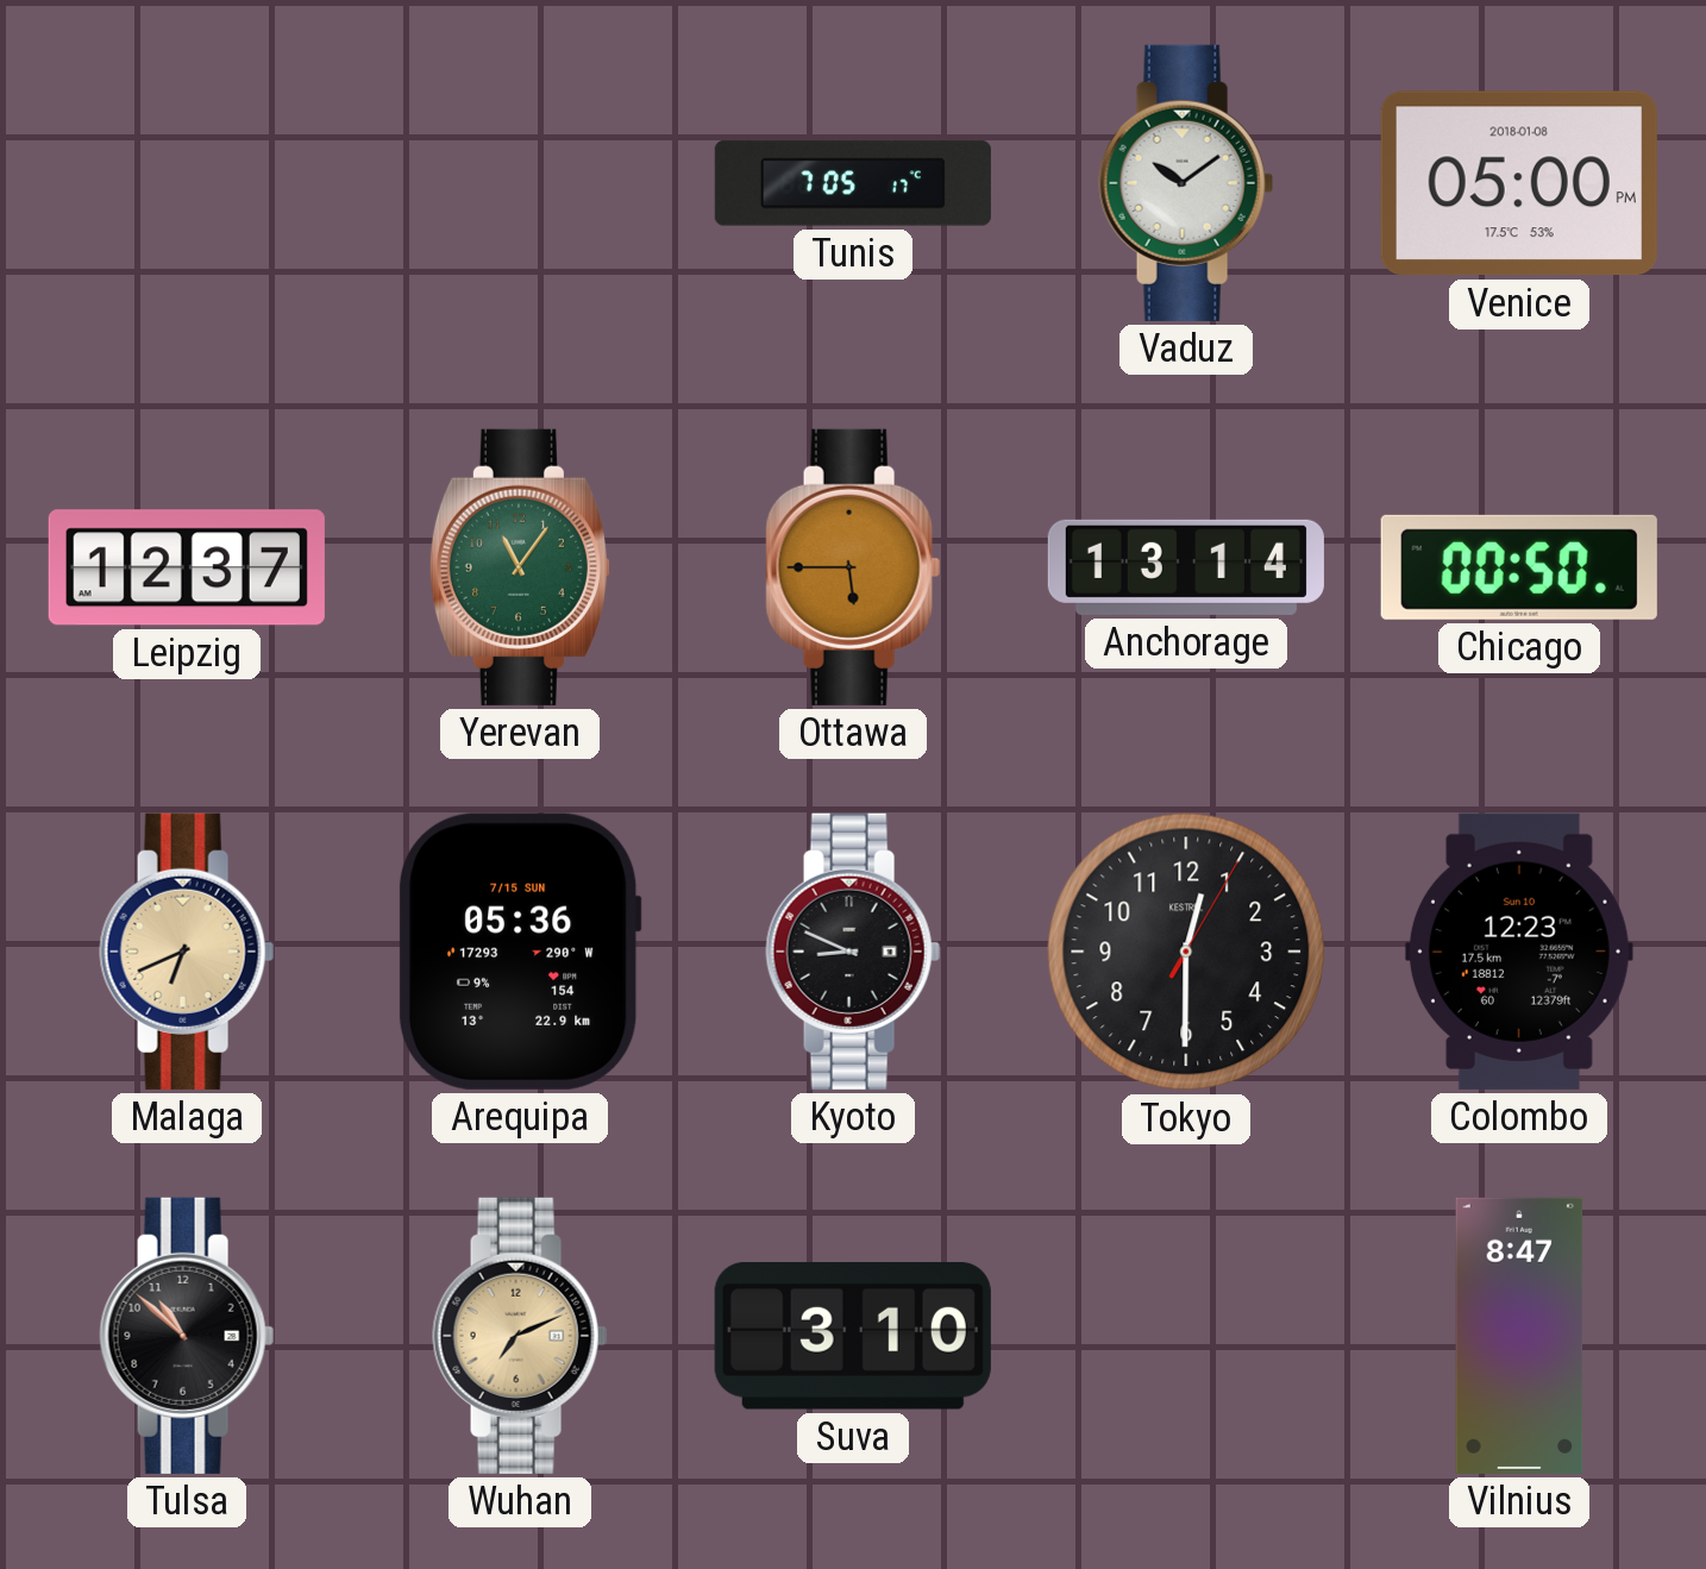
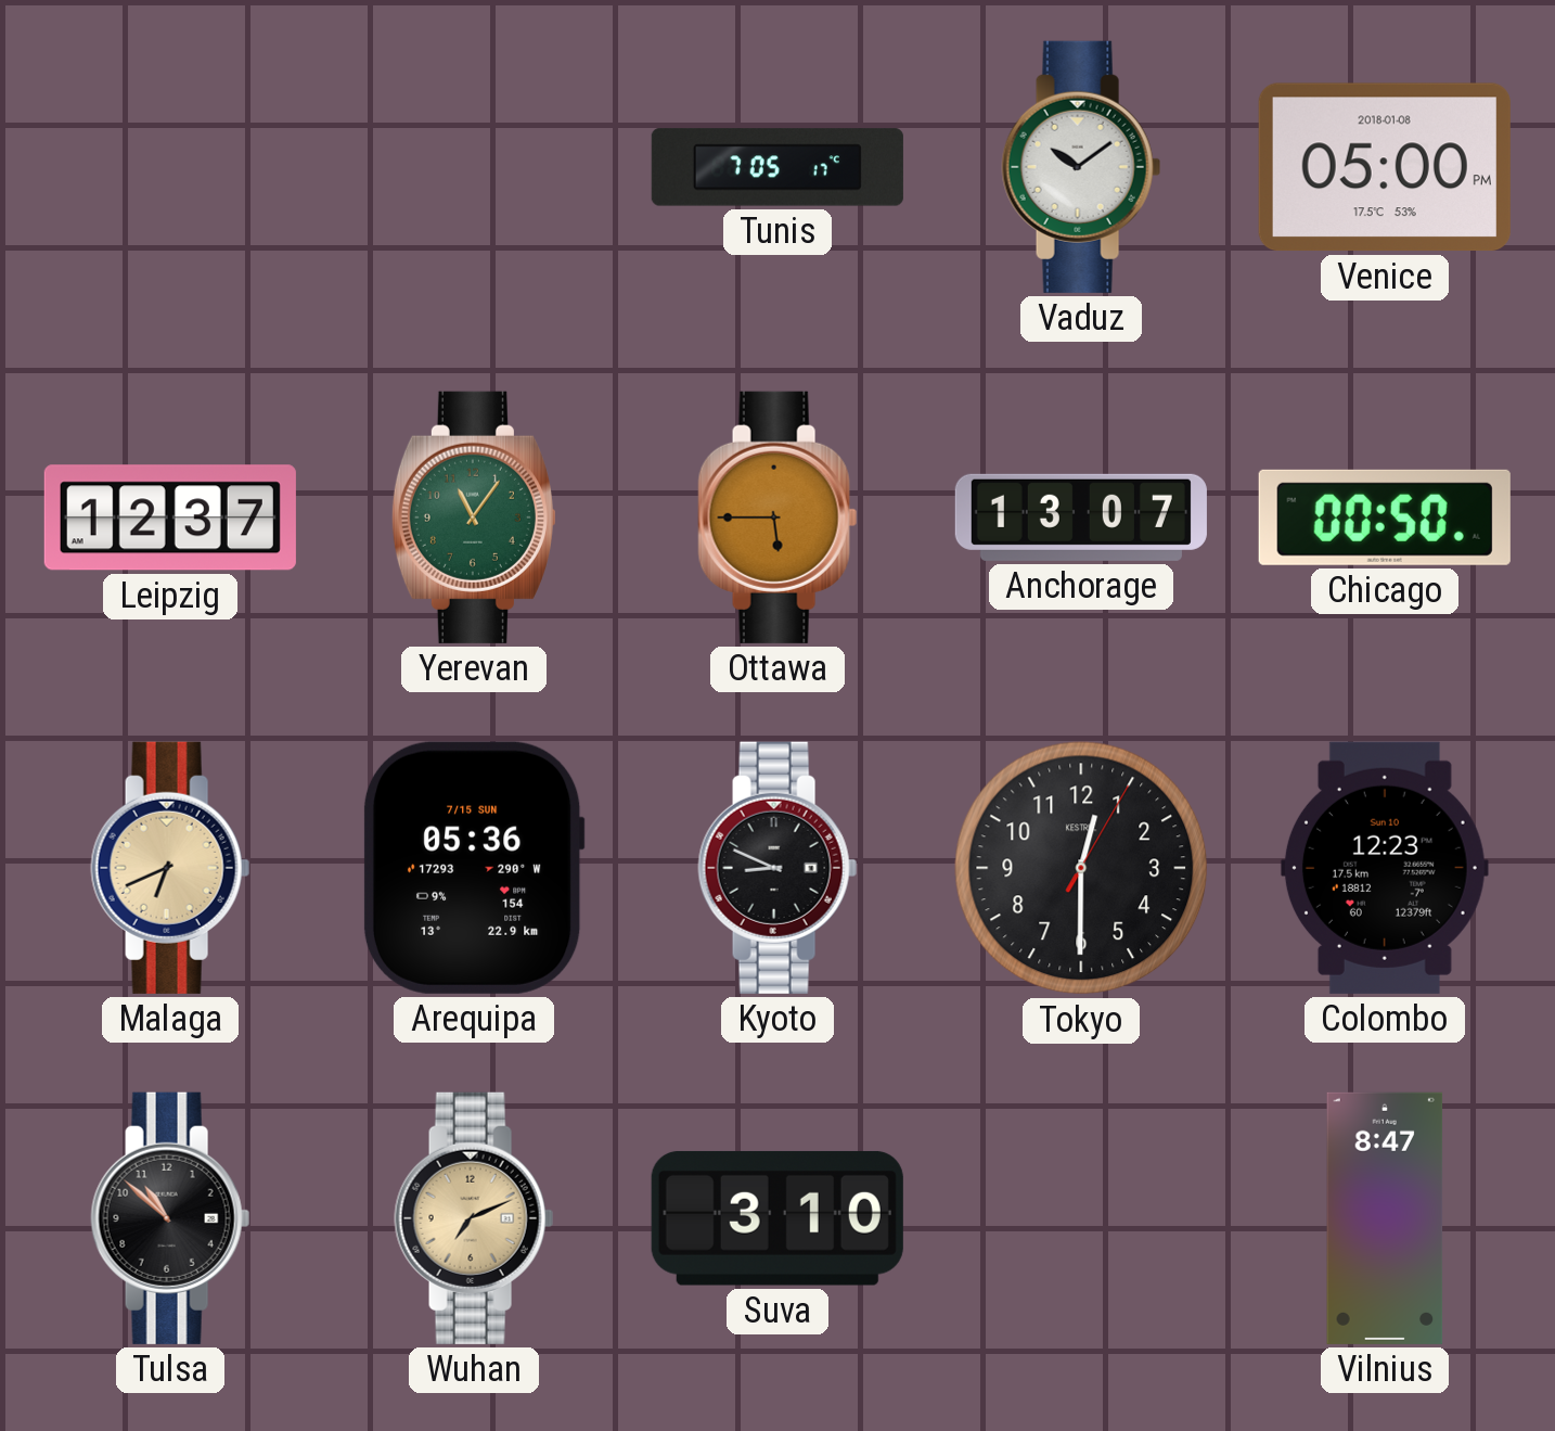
Anchorage: 13:14 -> 13:07 (1081, 518)
